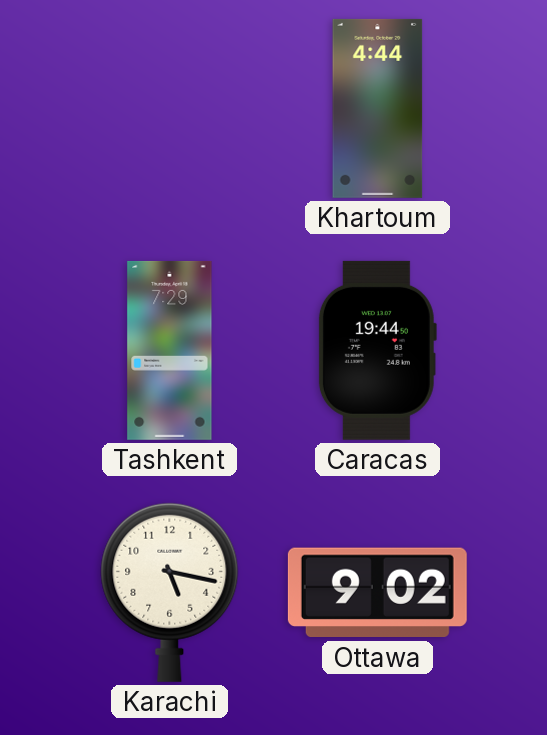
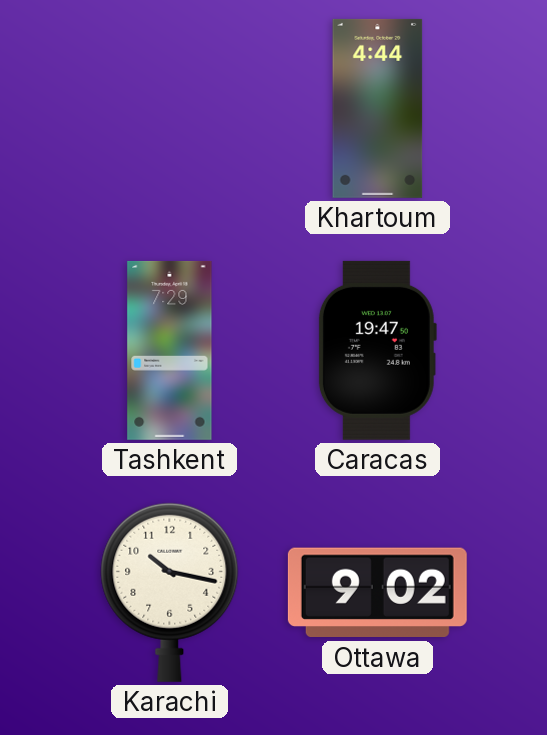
Caracas: 19:44 -> 19:47 (377, 350)
Karachi: 5:17 -> 10:17 (170, 592)
